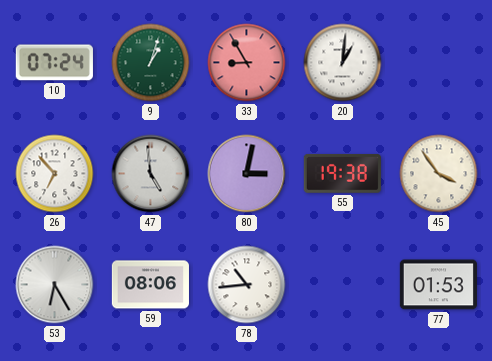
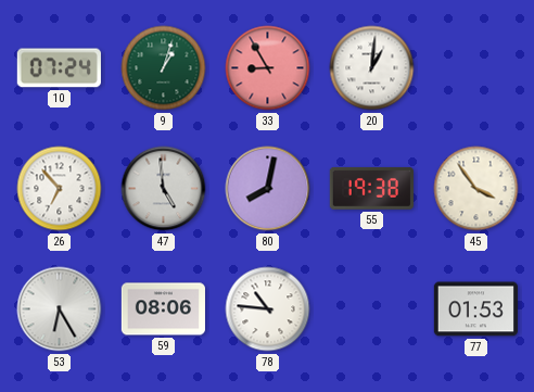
80: 3:02 -> 8:02 (268, 189)
78: 10:44 -> 10:46 (268, 309)
